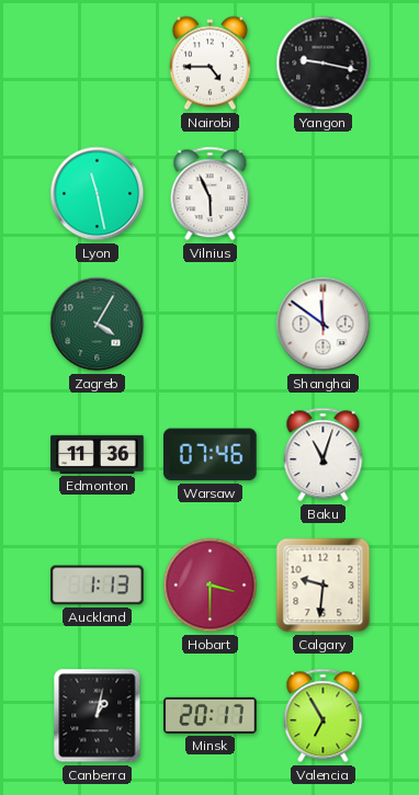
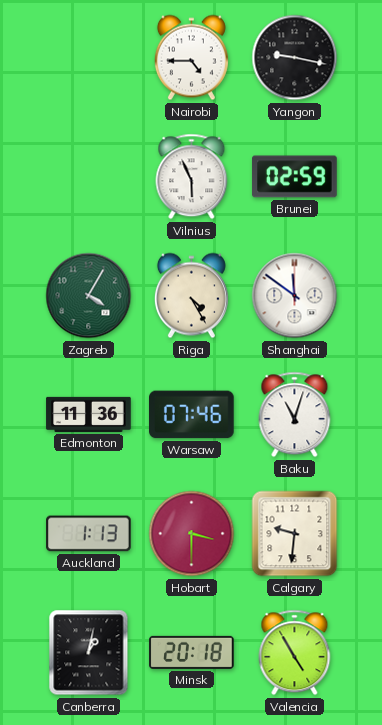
Lyon: 11:28 -> none (98, 194)
Brunei: none -> 02:59 (295, 177)
Riga: none -> 4:25 (191, 296)
Minsk: 20:17 -> 20:18 (192, 652)
Valencia: 6:55 -> 4:55 (295, 653)
